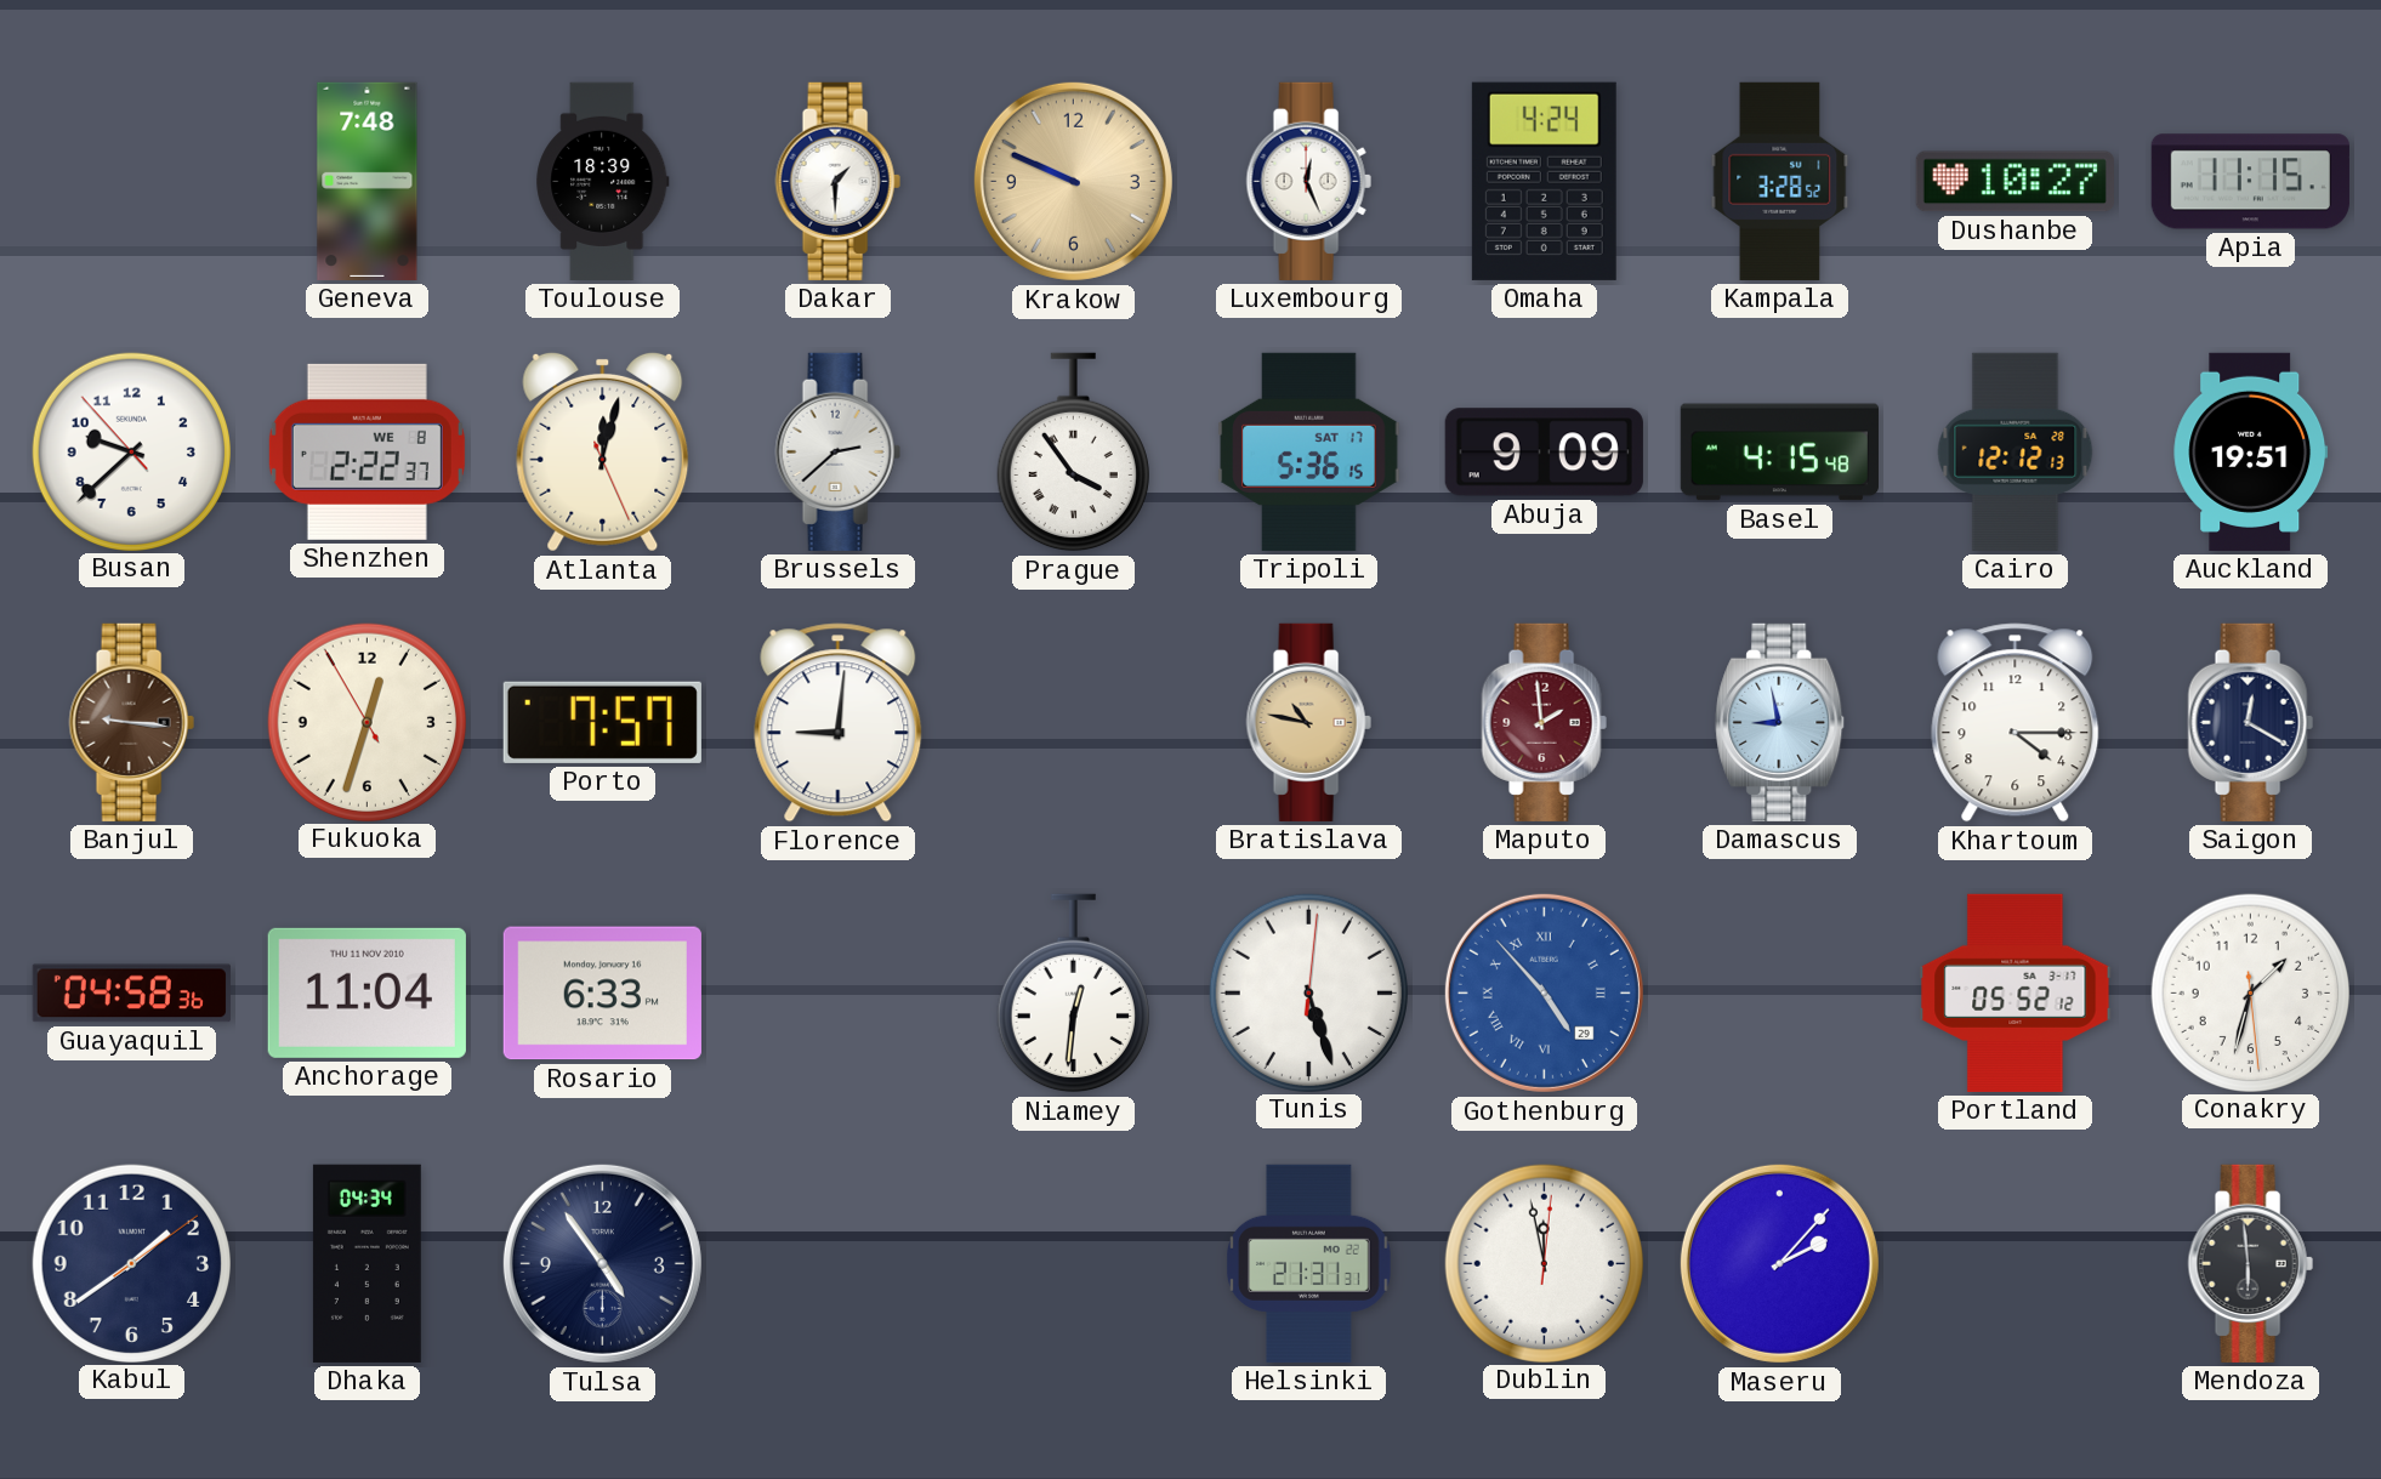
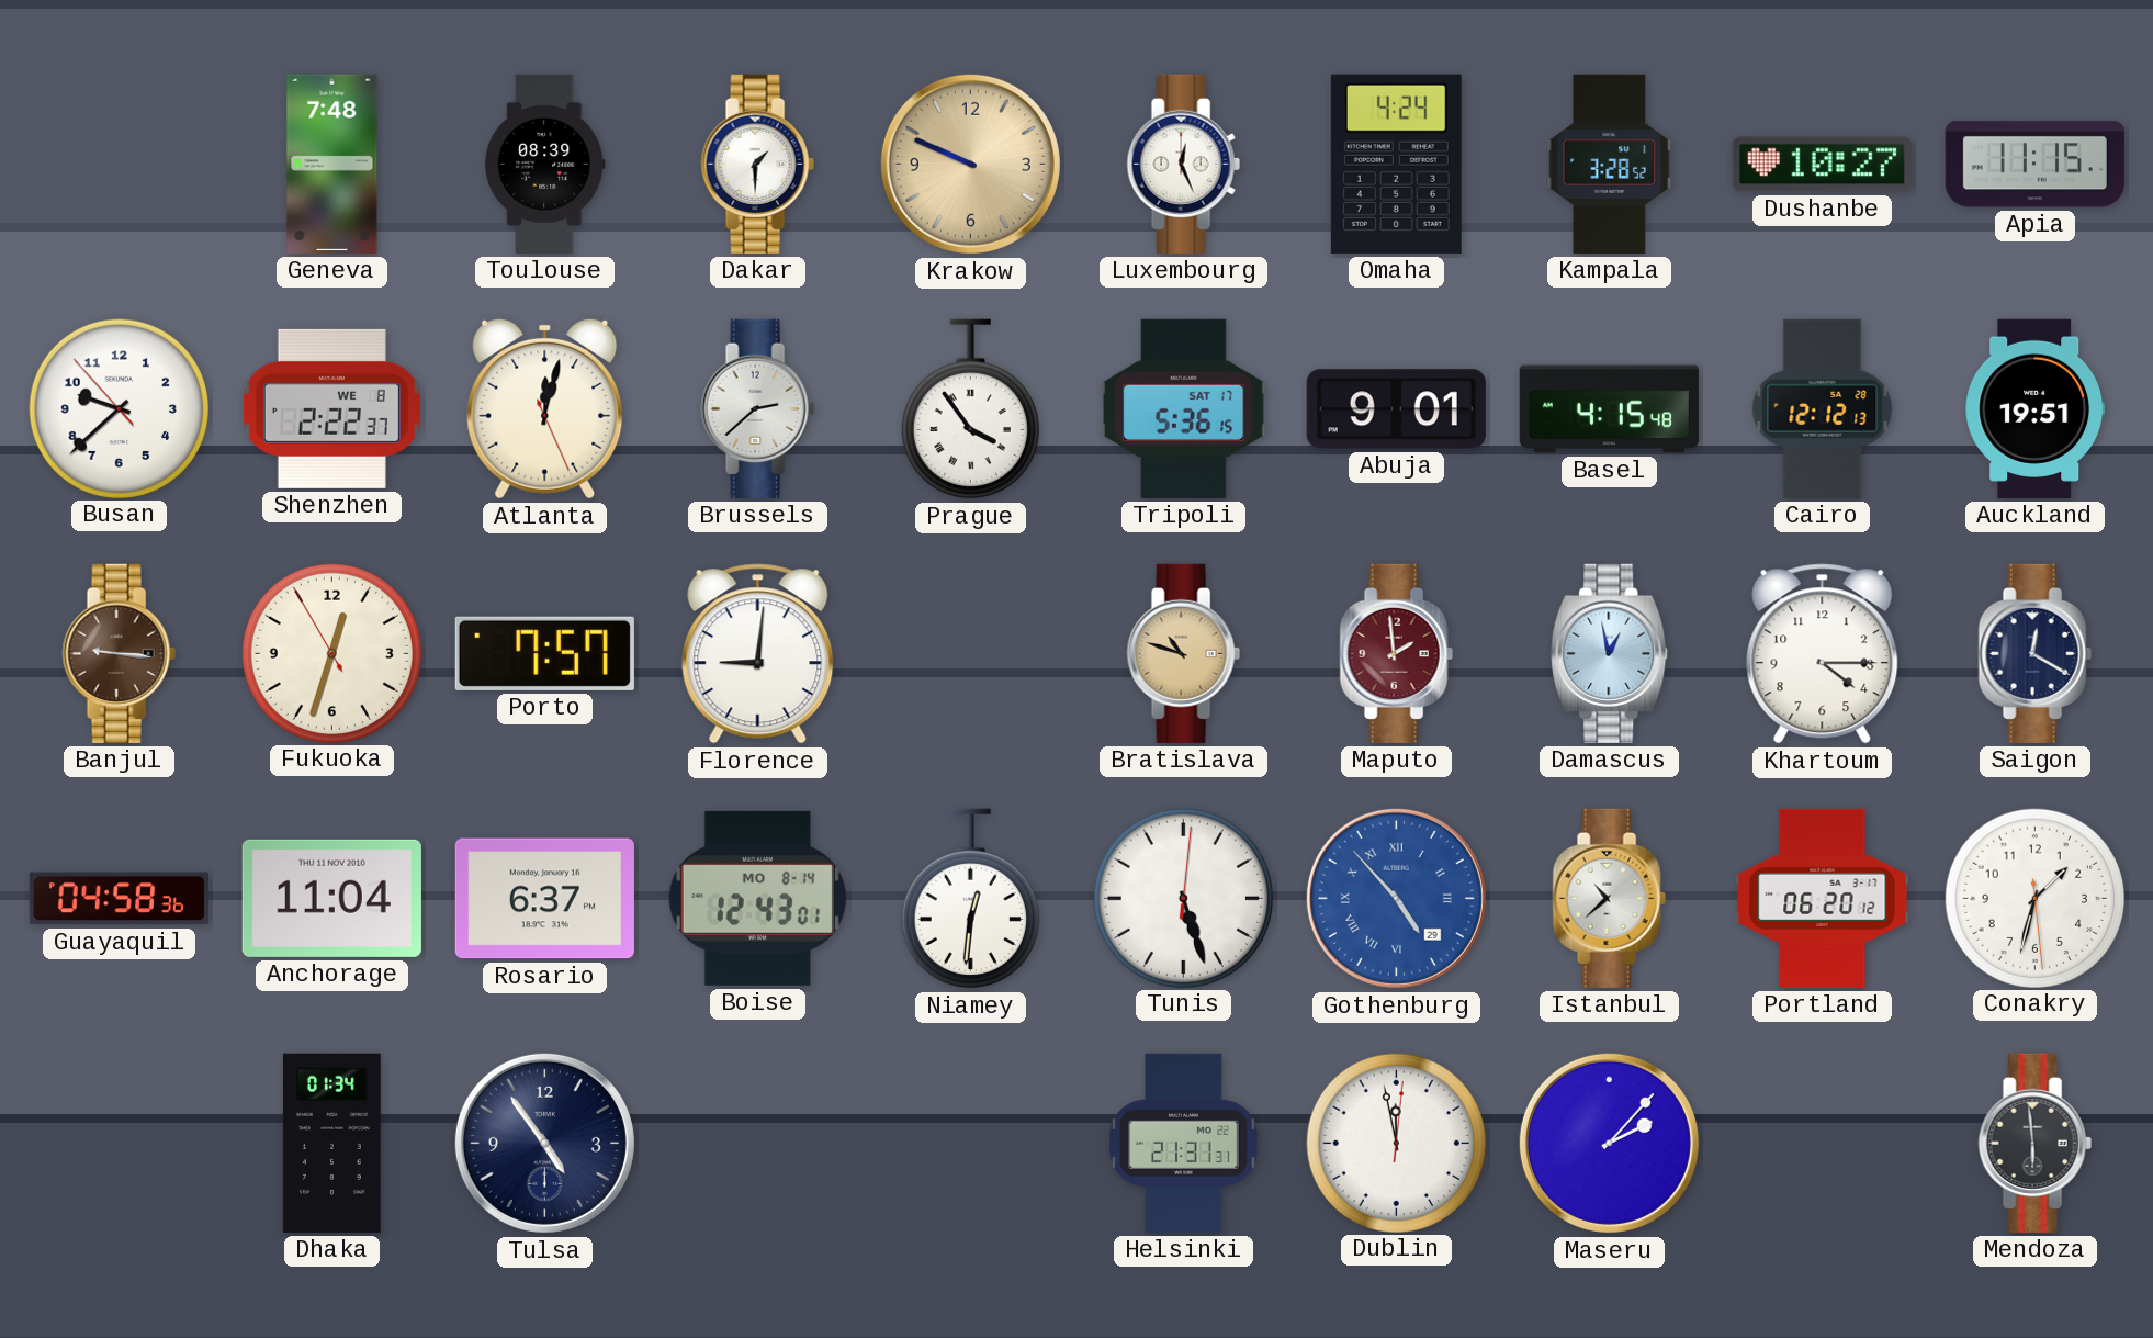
Toulouse: 18:39 -> 08:39 (545, 164)
Abuja: 9:09 -> 9:01 (1396, 409)
Bratislava: 10:47 -> 10:48 (1183, 653)
Damascus: 8:58 -> 12:58 (1610, 653)
Rosario: 6:33 -> 6:37 (544, 899)
Boise: none -> 12:43 (757, 898)
Istanbul: none -> 10:38 (1609, 898)
Portland: 05:52 -> 06:20 (1823, 898)
Kabul: 1:39 -> none (131, 1263)
Dhaka: 04:34 -> 01:34 (331, 1143)
